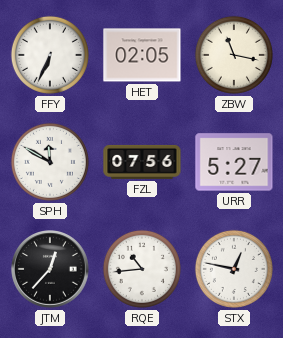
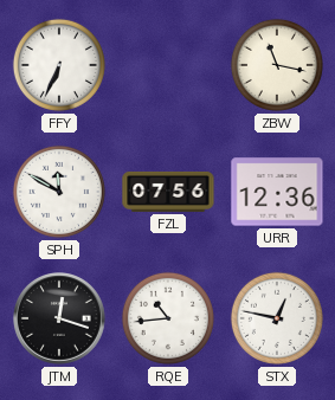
HET: 02:05 -> none (142, 55)
URR: 5:27 -> 12:36 (277, 192)
JTM: 12:37 -> 12:18 (60, 320)
